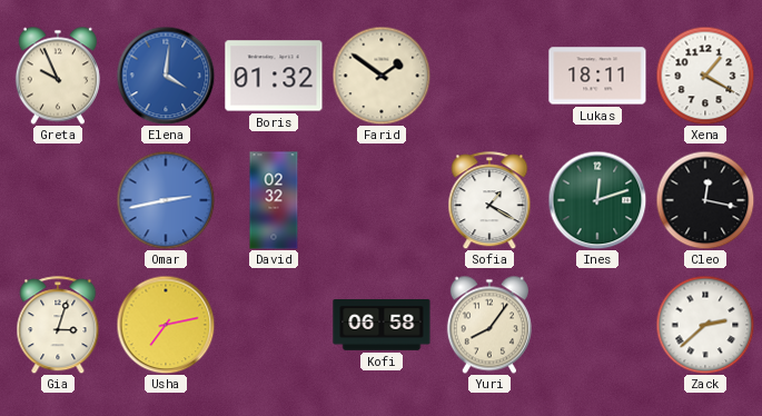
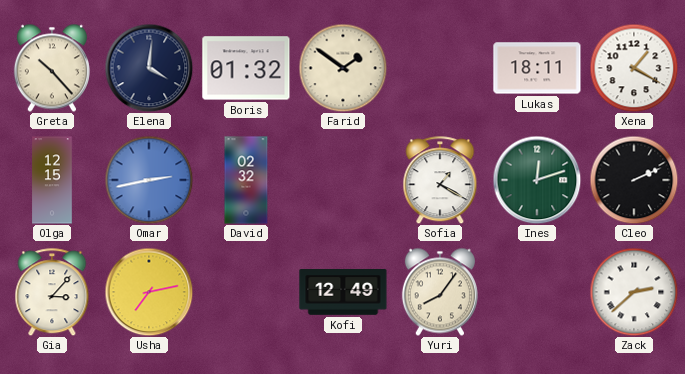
Greta: 9:56 -> 10:23 (52, 68)
Elena dial: blue -> navy (149, 68)
Olga: none -> 12:15 (52, 180)
Cleo: 12:17 -> 2:11 (634, 180)
Gia: 3:03 -> 3:07 (52, 292)
Kofi: 06:58 -> 12:49 (343, 293)
